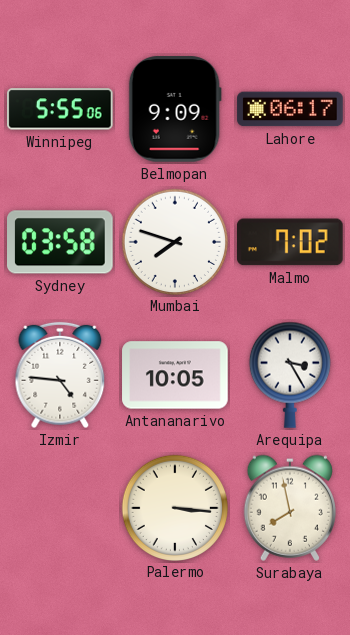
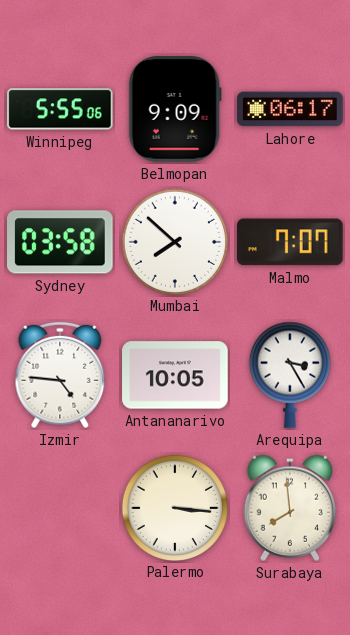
Mumbai: 7:48 -> 7:52 (174, 241)
Malmo: 7:02 -> 7:07 (291, 242)
Surabaya: 7:58 -> 7:59 (289, 508)
